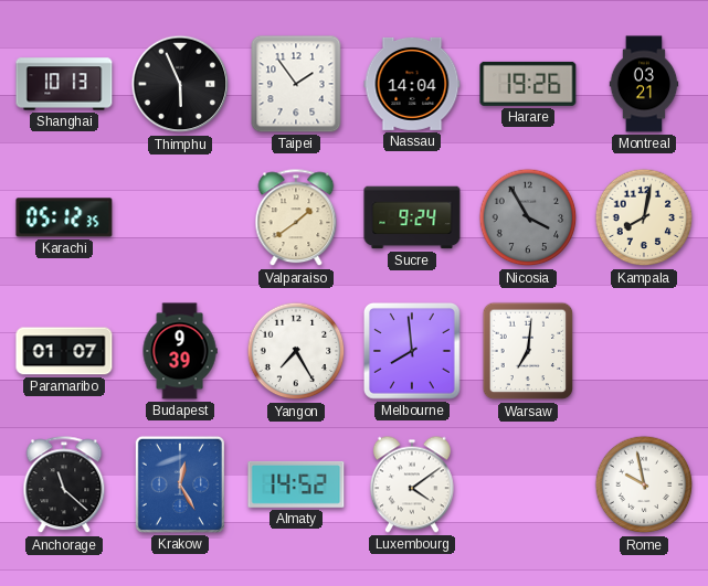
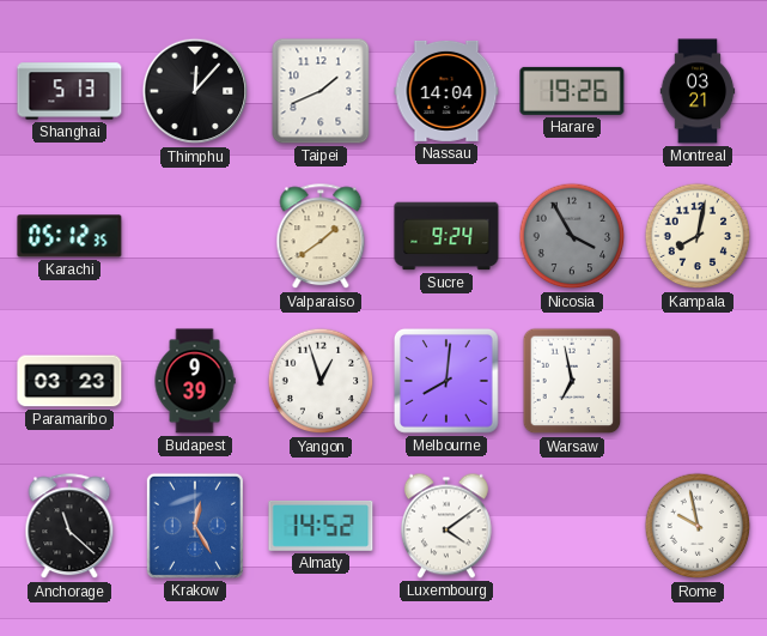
Shanghai: 10:13 -> 5:13 (69, 91)
Thimphu: 5:56 -> 12:07 (195, 91)
Taipei: 1:54 -> 1:41 (321, 91)
Paramaribo: 01:07 -> 03:23 (69, 381)
Yangon: 7:25 -> 12:57 (321, 381)
Melbourne: 7:59 -> 8:01 (446, 381)
Warsaw: 7:01 -> 6:58 (572, 381)
